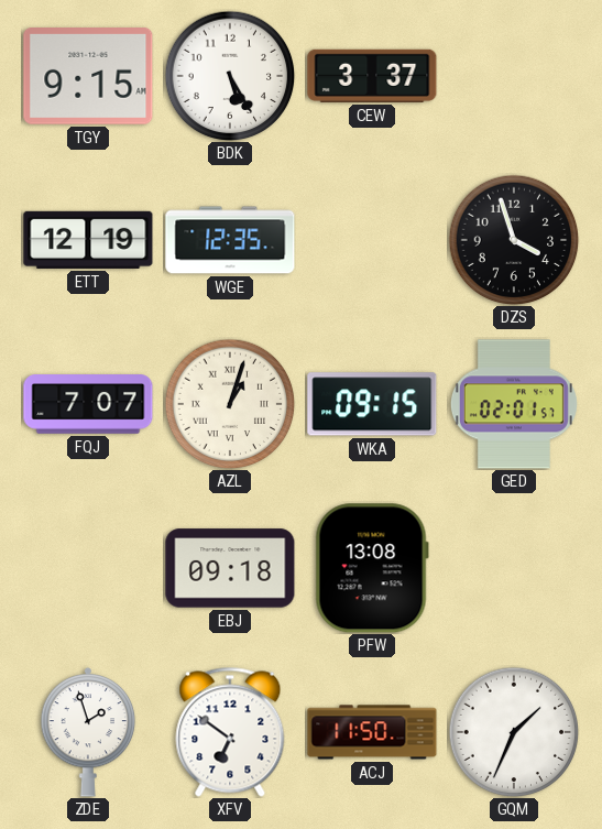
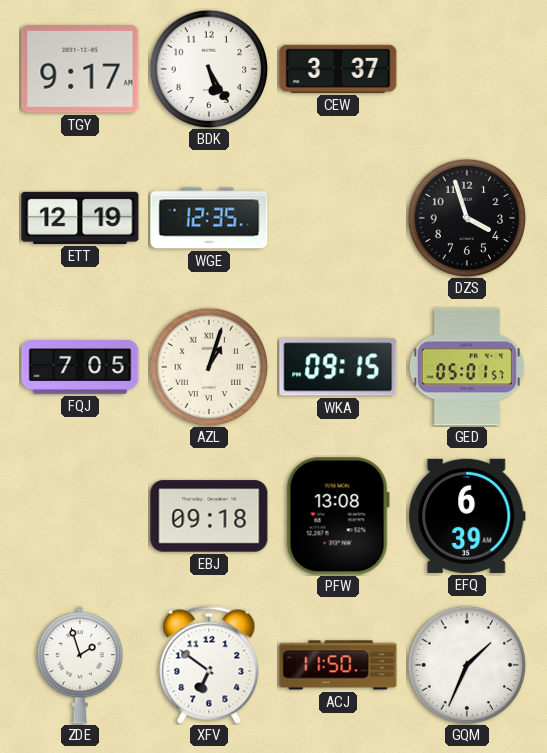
TGY: 9:15 -> 9:17 (80, 70)
FQJ: 7:07 -> 7:05 (80, 367)
GED: 02:01 -> 05:01 (467, 367)
EFQ: none -> 6:39 (468, 516)
